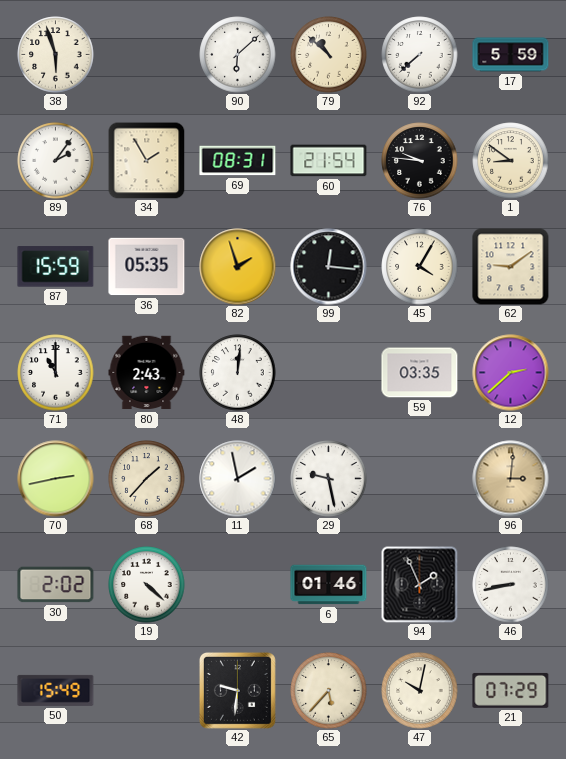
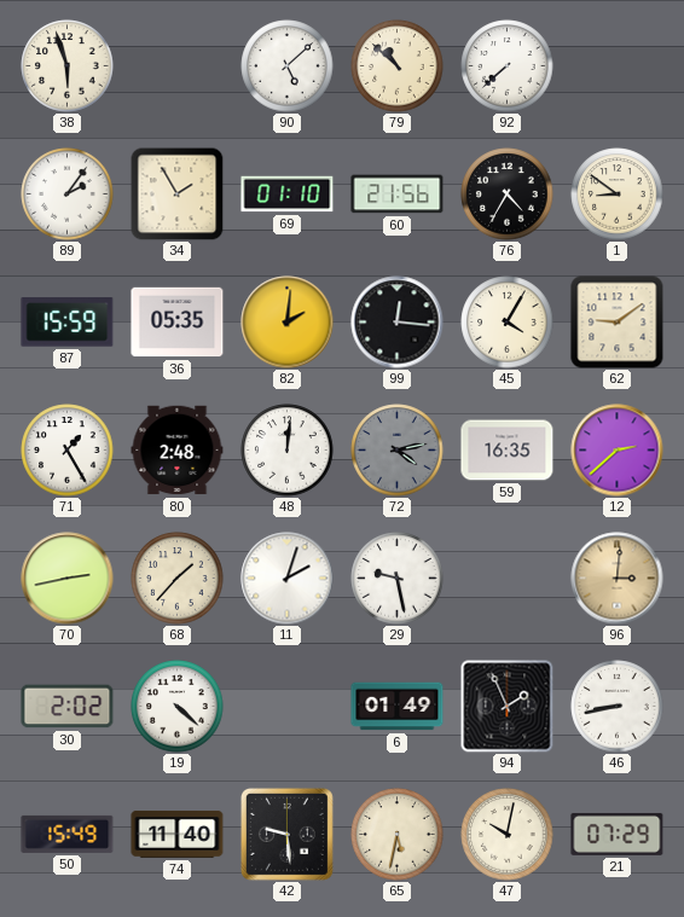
90: 6:08 -> 5:08 (288, 66)
17: 5:59 -> none (511, 55)
69: 08:31 -> 01:10 (288, 195)
60: 21:54 -> 21:56 (398, 195)
76: 9:46 -> 4:35 (508, 195)
82: 1:57 -> 2:01 (288, 323)
71: 11:00 -> 1:25 (68, 451)
80: 2:43 -> 2:48 (178, 451)
72: none -> 4:13 (398, 451)
59: 03:35 -> 16:35 (508, 451)
11: 1:58 -> 2:03 (288, 579)
6: 01:46 -> 01:49 (398, 707)
74: none -> 11:40 (178, 834)
42: 9:31 -> 9:29 (286, 834)
65: 5:37 -> 5:32 (398, 835)
